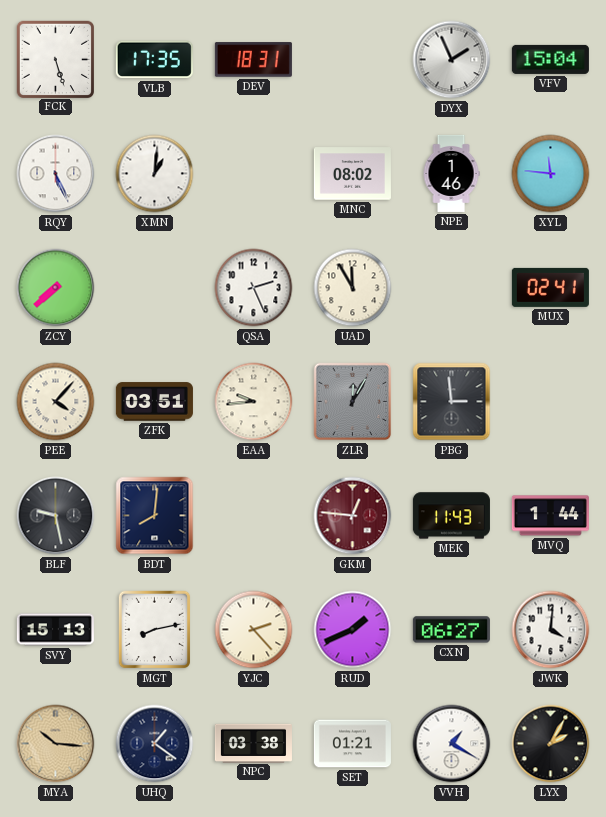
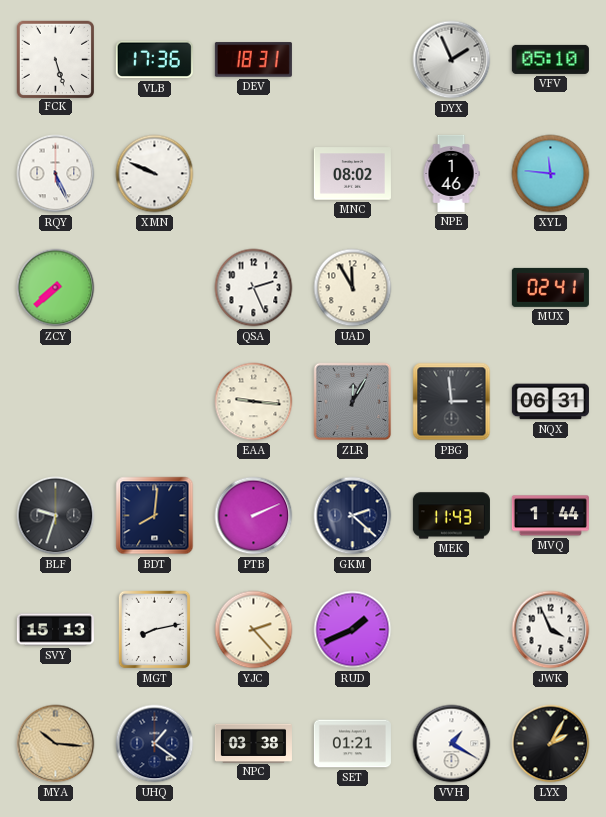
VLB: 17:35 -> 17:36 (154, 60)
VFV: 15:04 -> 05:10 (550, 59)
XMN: 1:01 -> 9:49 (155, 174)
PEE: 4:07 -> none (56, 402)
ZFK: 03:51 -> none (154, 402)
EAA: 9:44 -> 9:16 (254, 402)
NQX: none -> 06:31 (550, 402)
BLF: 9:28 -> 9:33 (56, 516)
PTB: none -> 2:11 (254, 516)
GKM: 12:46 -> 2:22 (353, 516)
GKM dial: burgundy -> navy (353, 516)
CXN: 06:27 -> none (451, 630)
JWK: 4:01 -> 3:56 (551, 630)
